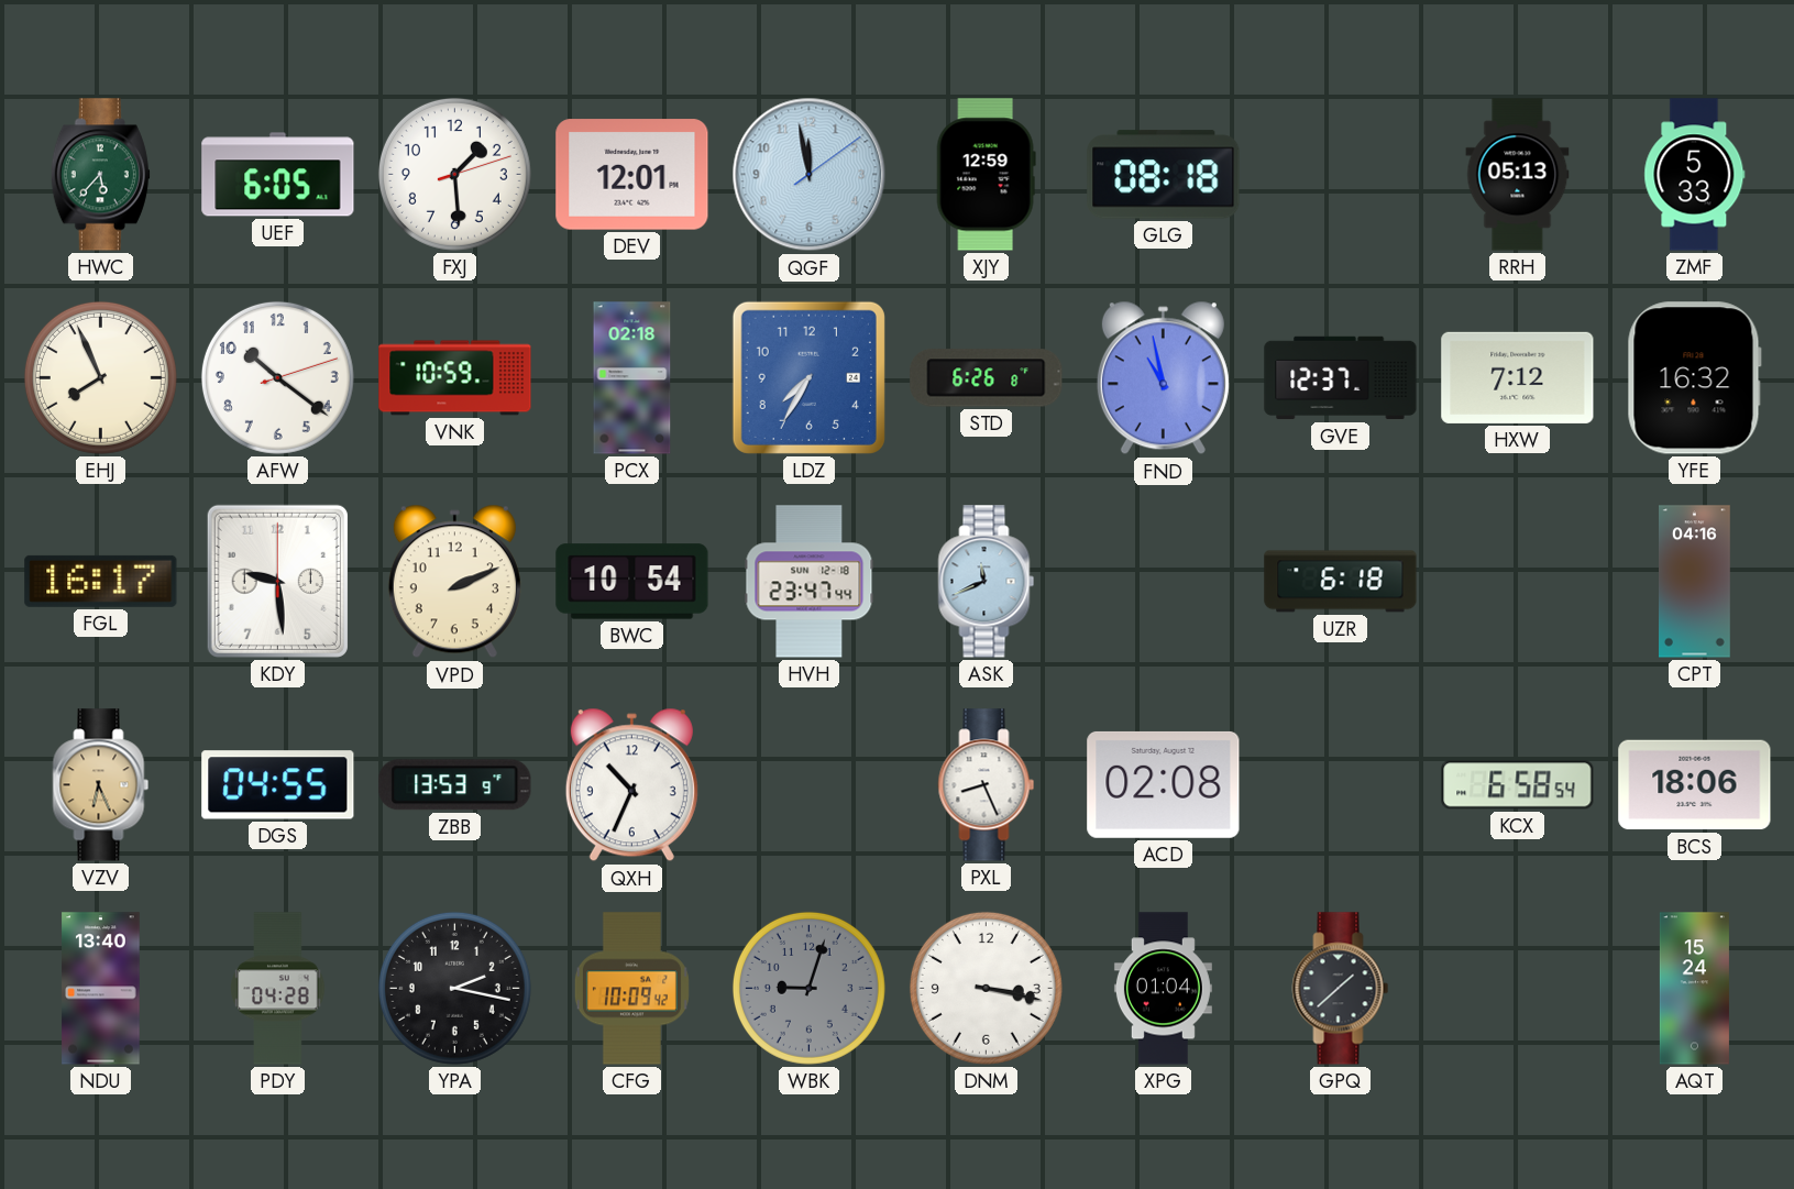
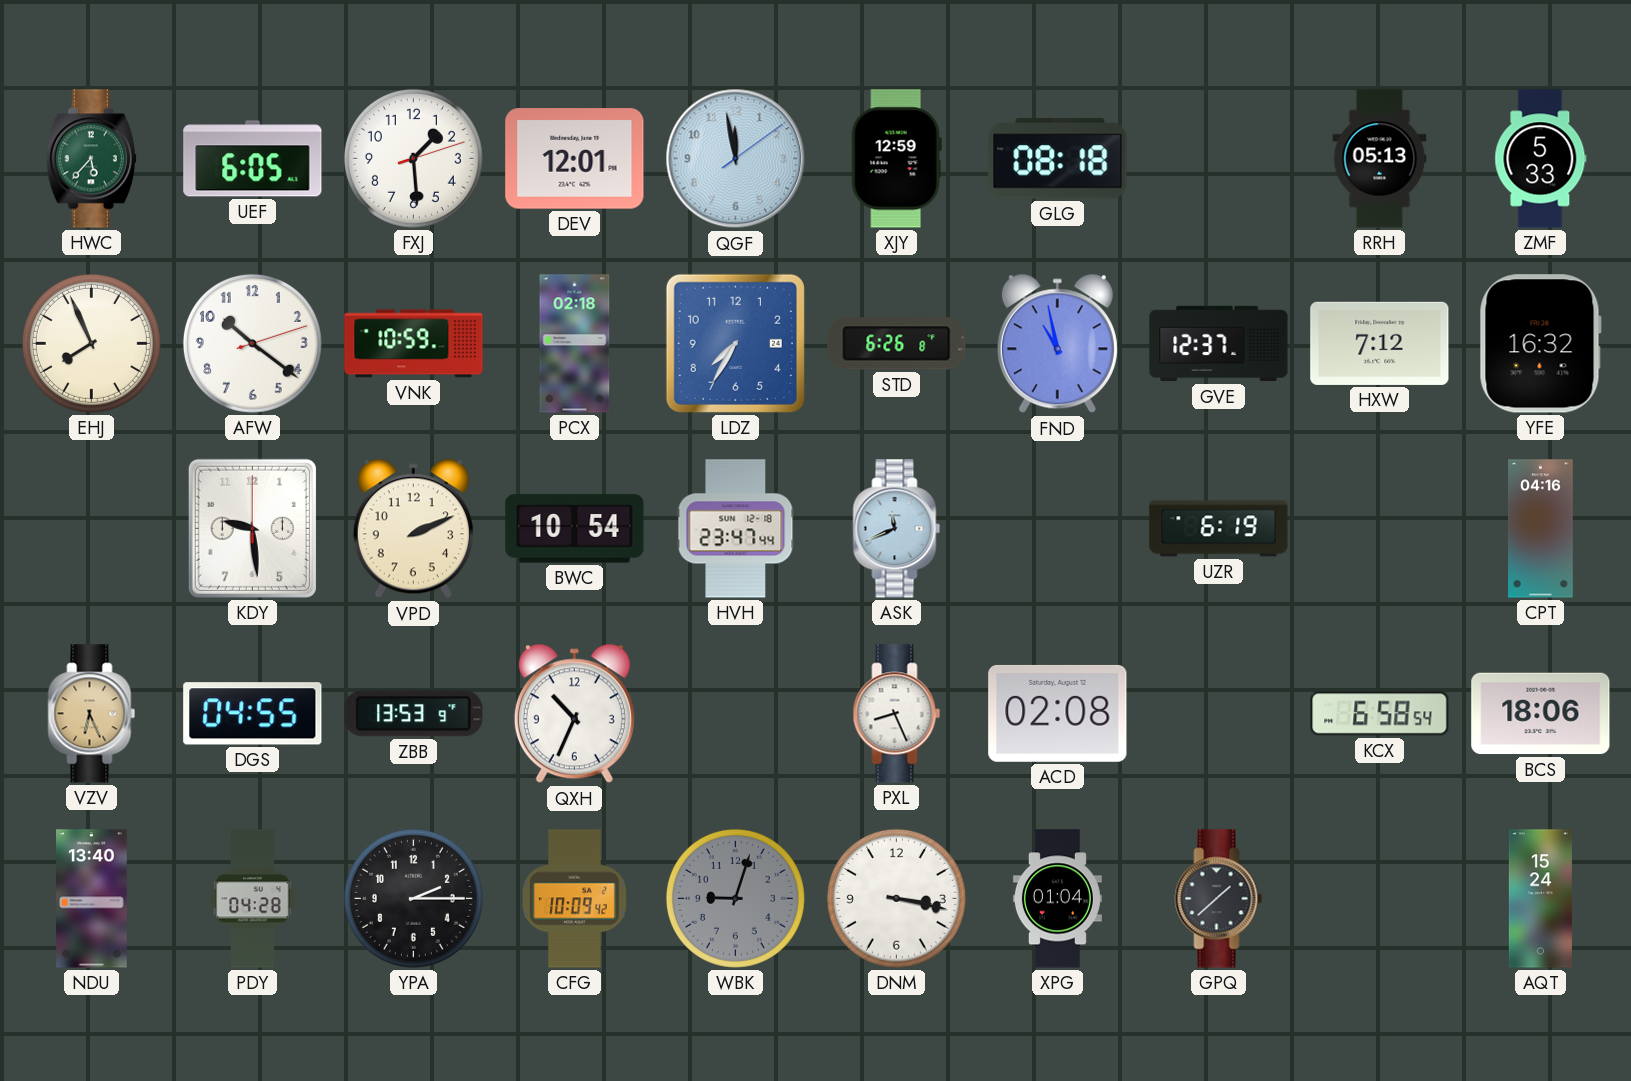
FGL: 16:17 -> none (101, 581)
UZR: 6:18 -> 6:19 (1219, 529)
YPA: 2:17 -> 2:15 (413, 898)
